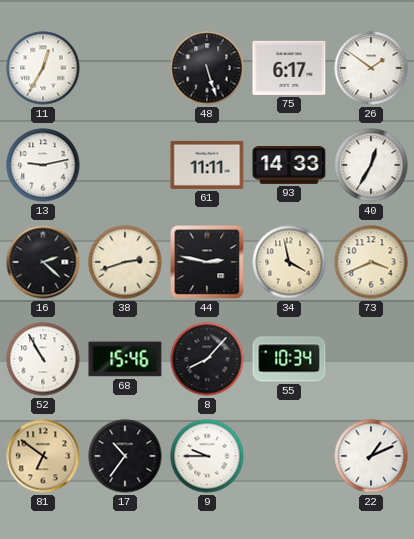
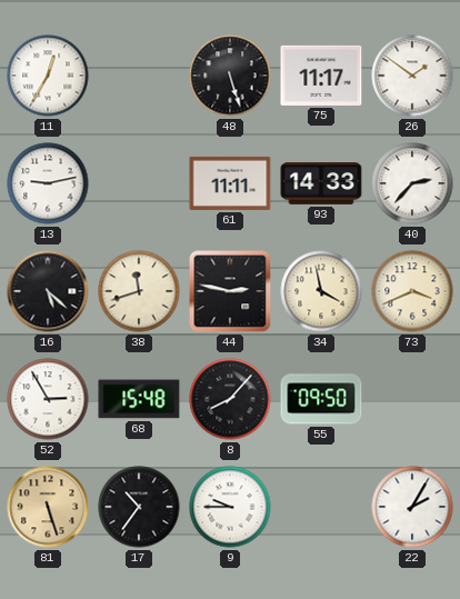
75: 6:17 -> 11:17 (321, 76)
40: 12:35 -> 2:37 (412, 183)
16: 2:22 -> 5:22 (48, 291)
38: 2:42 -> 11:42 (139, 291)
52: 10:55 -> 2:55 (48, 399)
68: 15:46 -> 15:48 (139, 399)
55: 10:34 -> 09:50 (321, 399)
81: 6:51 -> 5:27 (48, 507)
22: 1:11 -> 2:05 (412, 507)
